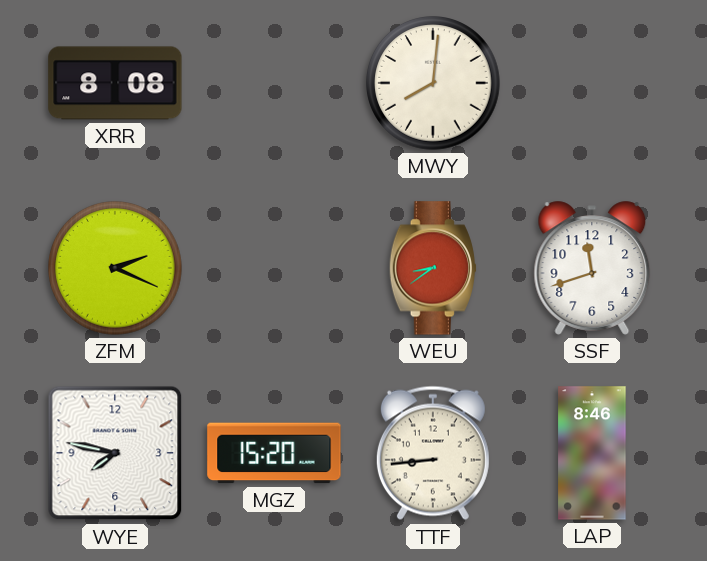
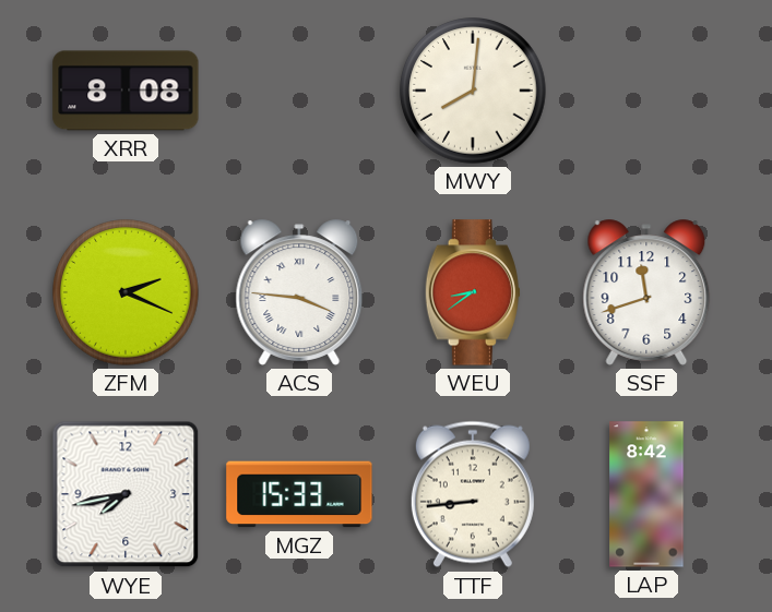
ACS: none -> 3:46 (299, 292)
WYE: 7:47 -> 7:43 (126, 494)
MGZ: 15:20 -> 15:33 (299, 494)
LAP: 8:46 -> 8:42 (646, 494)
